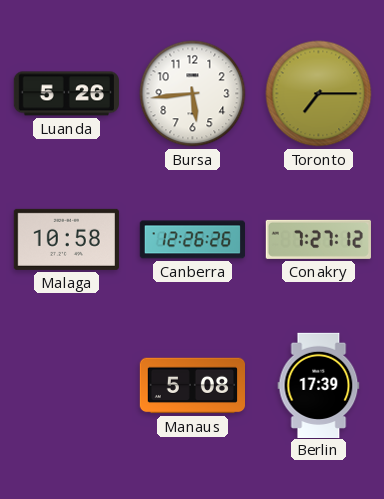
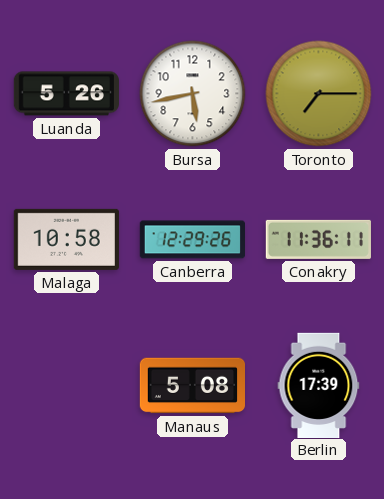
Bursa: 5:44 -> 5:43 (193, 94)
Canberra: 12:26 -> 12:29 (192, 240)
Conakry: 7:27 -> 11:36 (318, 239)
